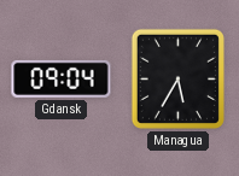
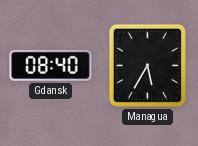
Gdansk: 09:04 -> 08:40 (51, 65)
